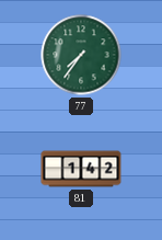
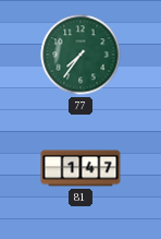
81: 1:42 -> 1:47 (81, 168)
